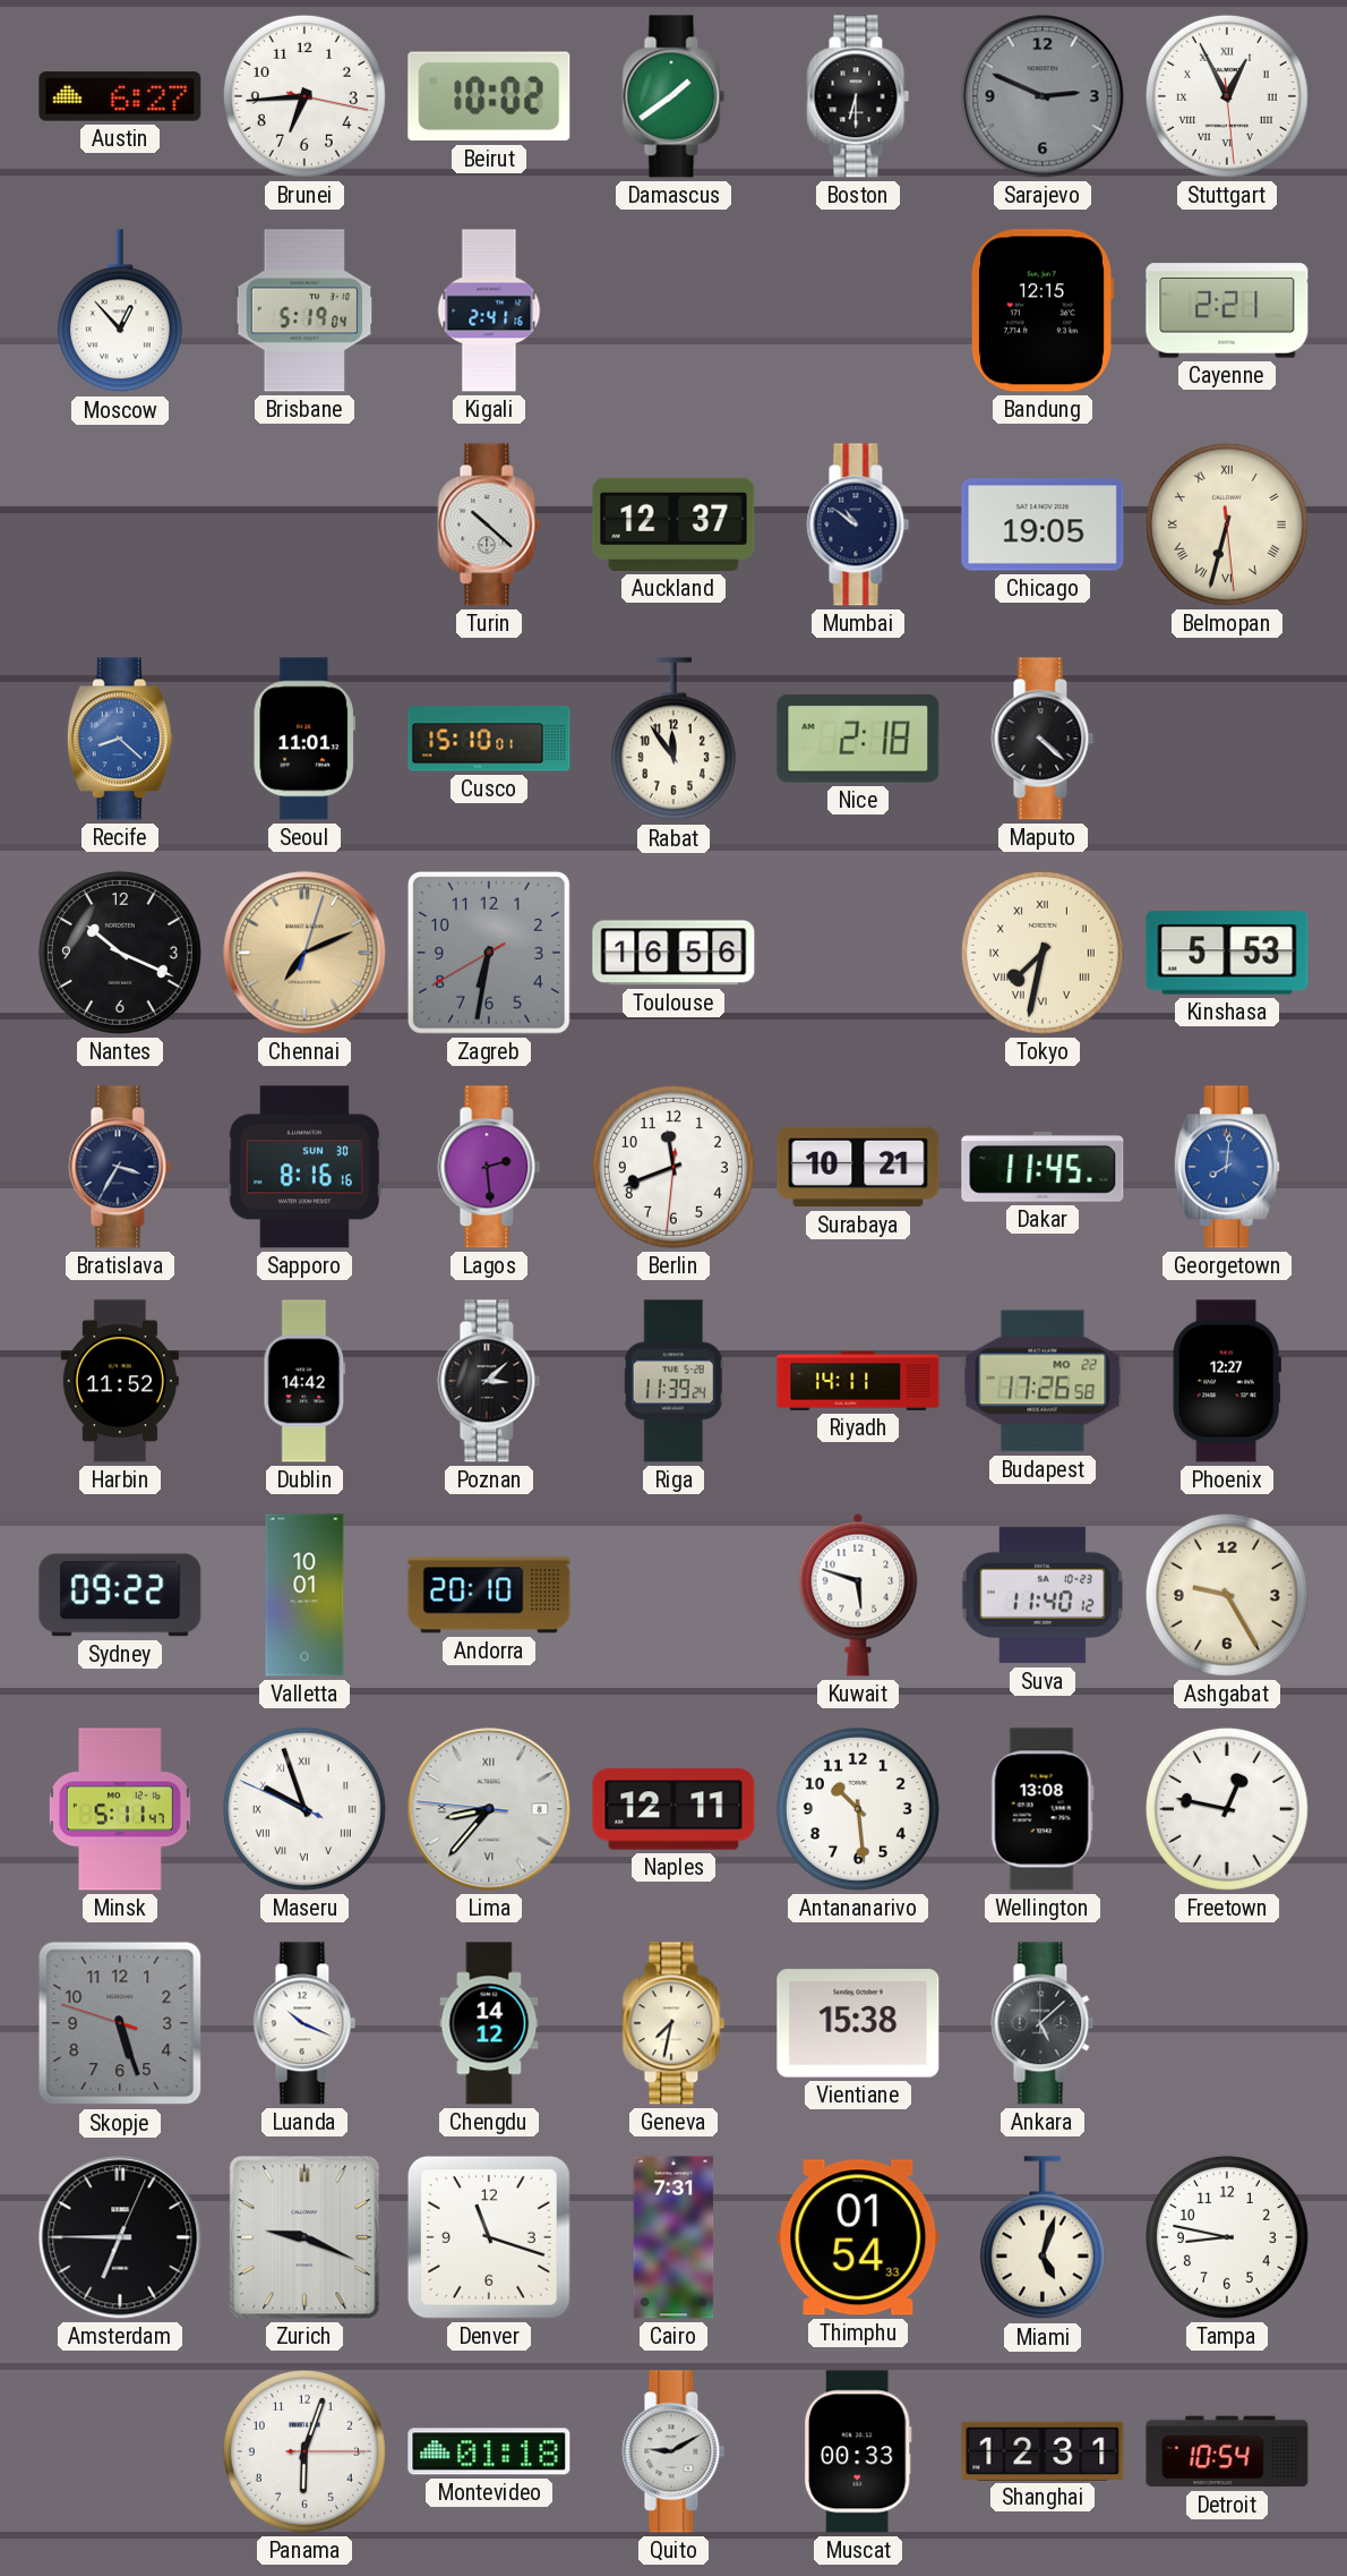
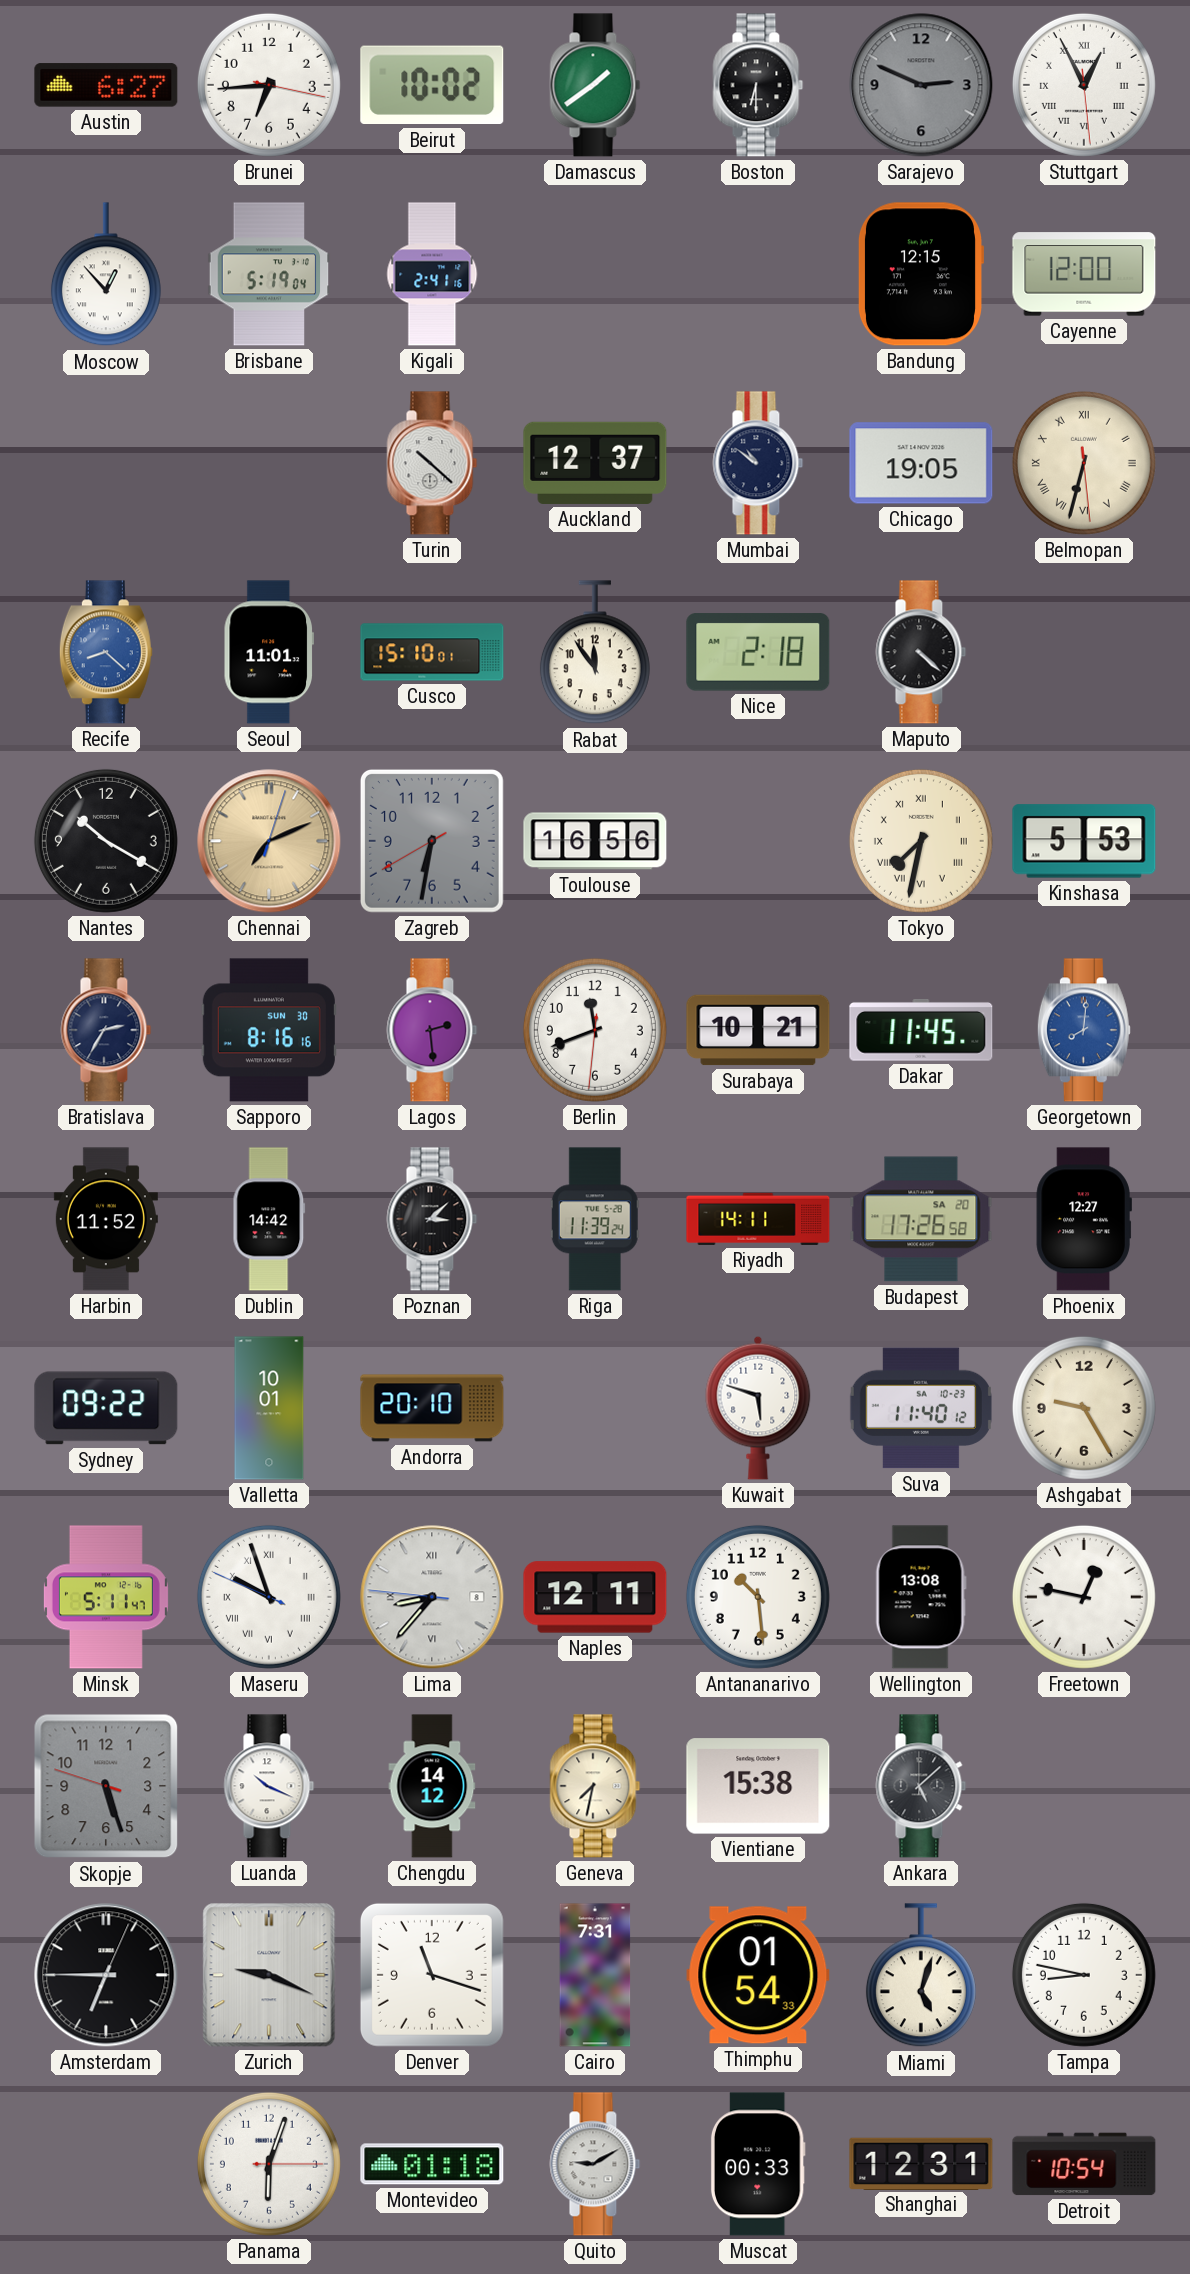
Cayenne: 2:21 -> 12:00 (1084, 274)
Nantes: 10:19 -> 10:20 (106, 841)
Bratislava: 3:35 -> 2:35 (106, 1030)
Budapest date: MO 22 -> SA 20 (921, 1219)
